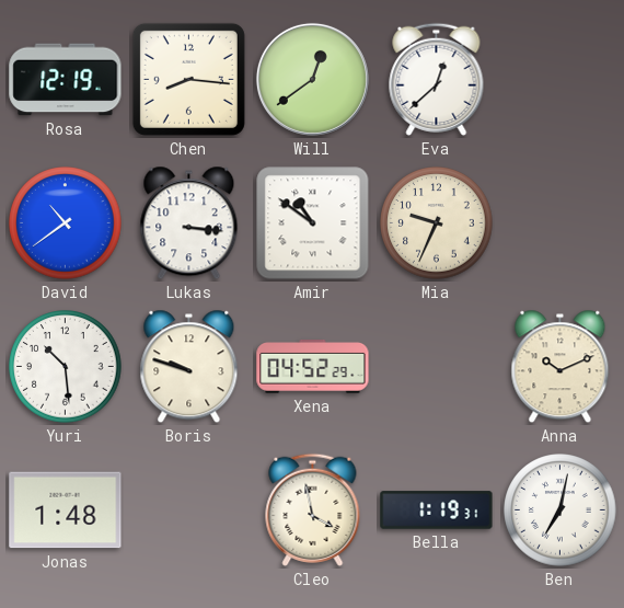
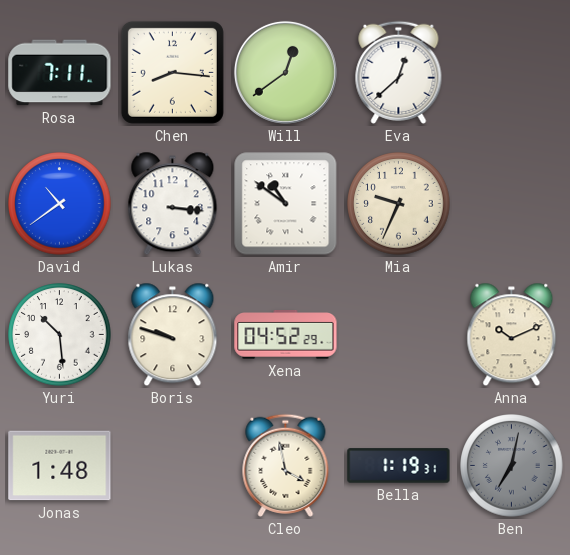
Rosa: 12:19 -> 7:11 (60, 73)
Ben dial: white -> grey (512, 466)
